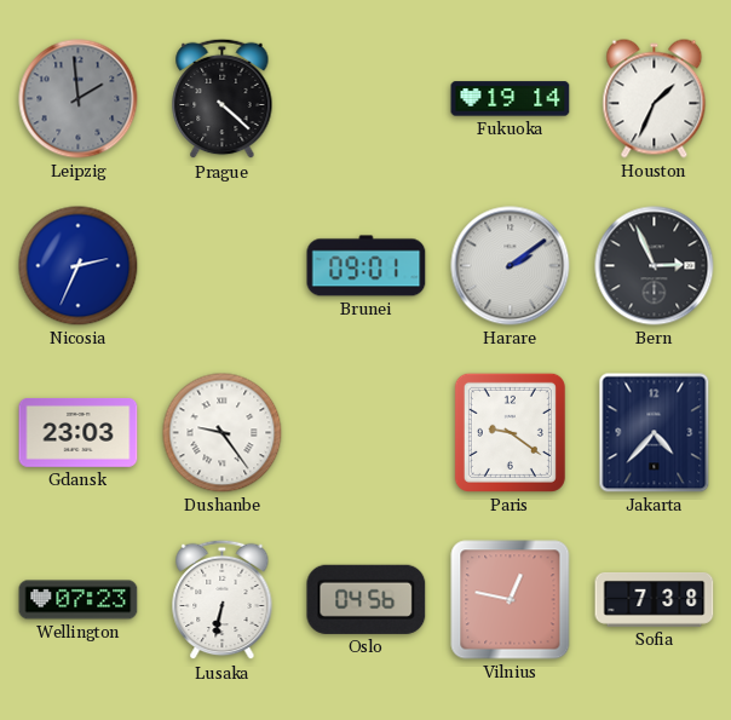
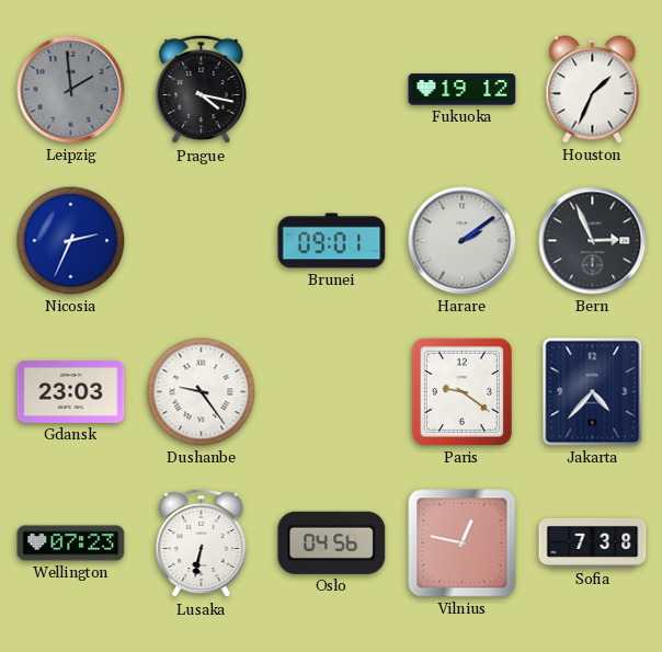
Prague: 4:22 -> 4:17 (202, 90)
Fukuoka: 19:14 -> 19:12 (463, 90)
